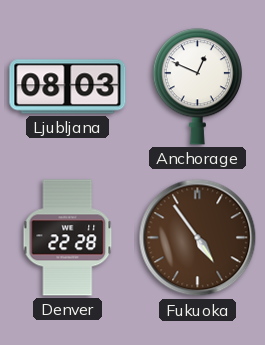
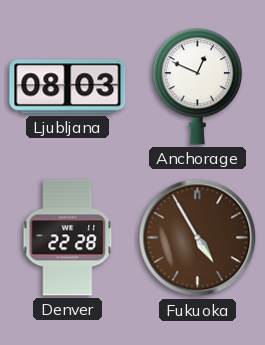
Fukuoka: 4:54 -> 4:55 (198, 238)
